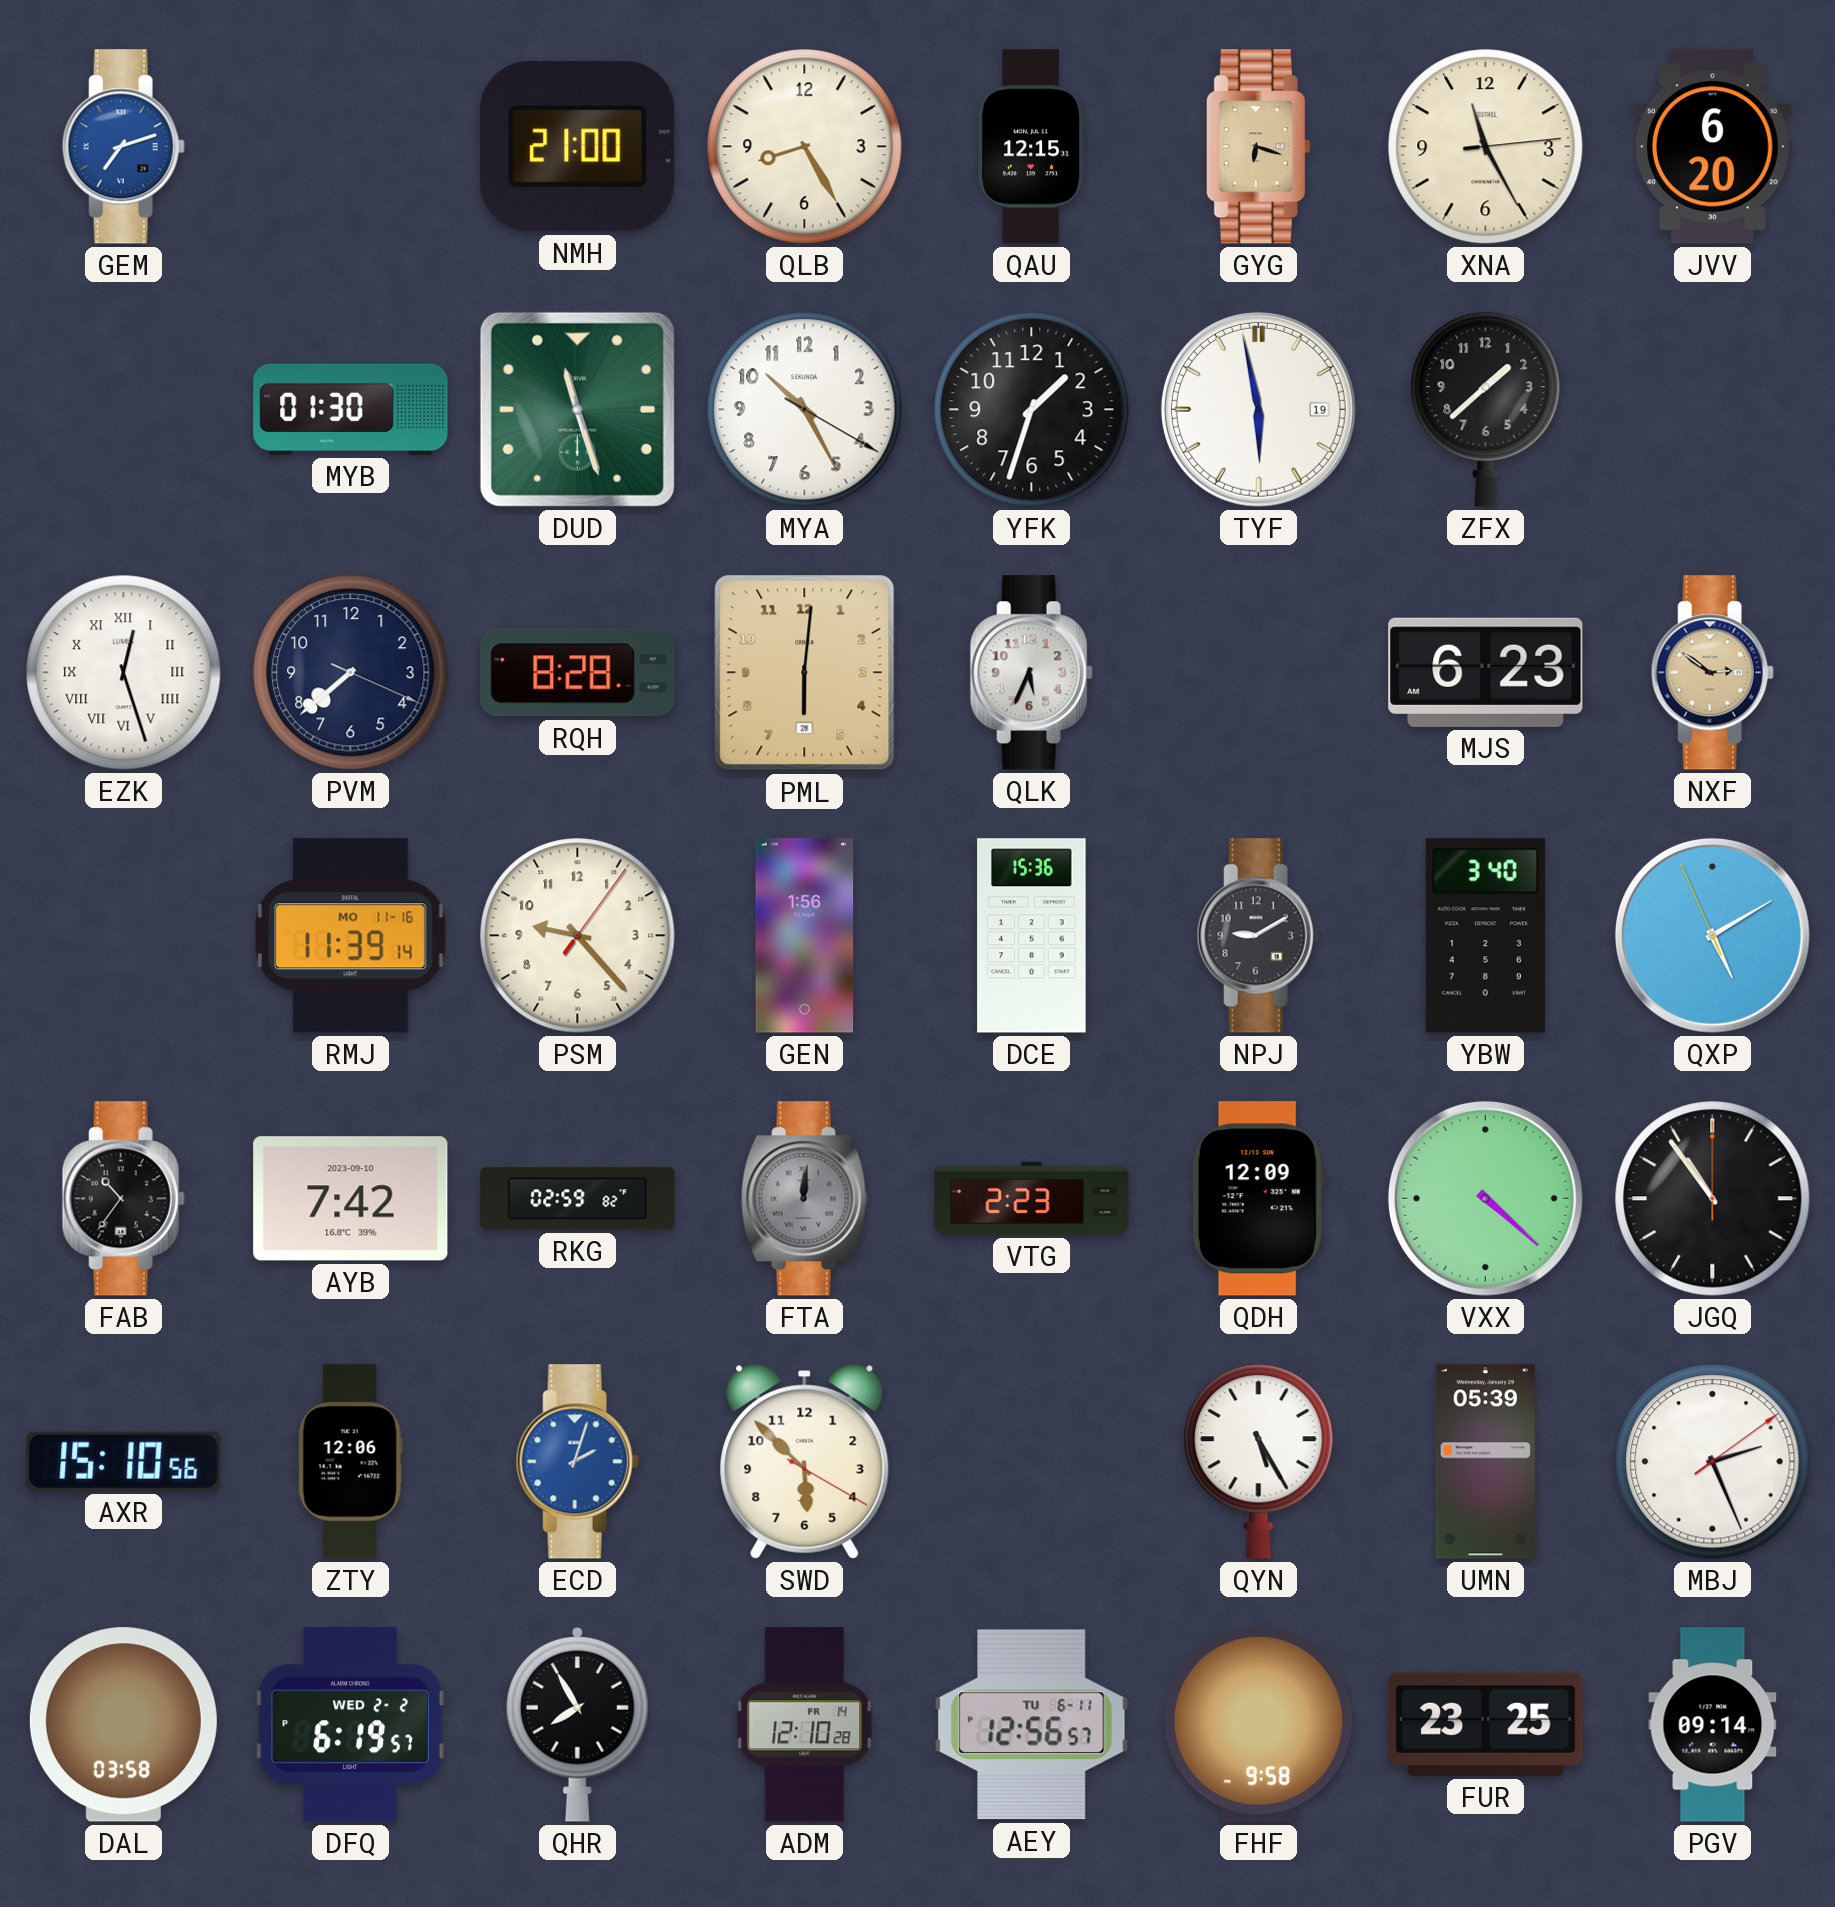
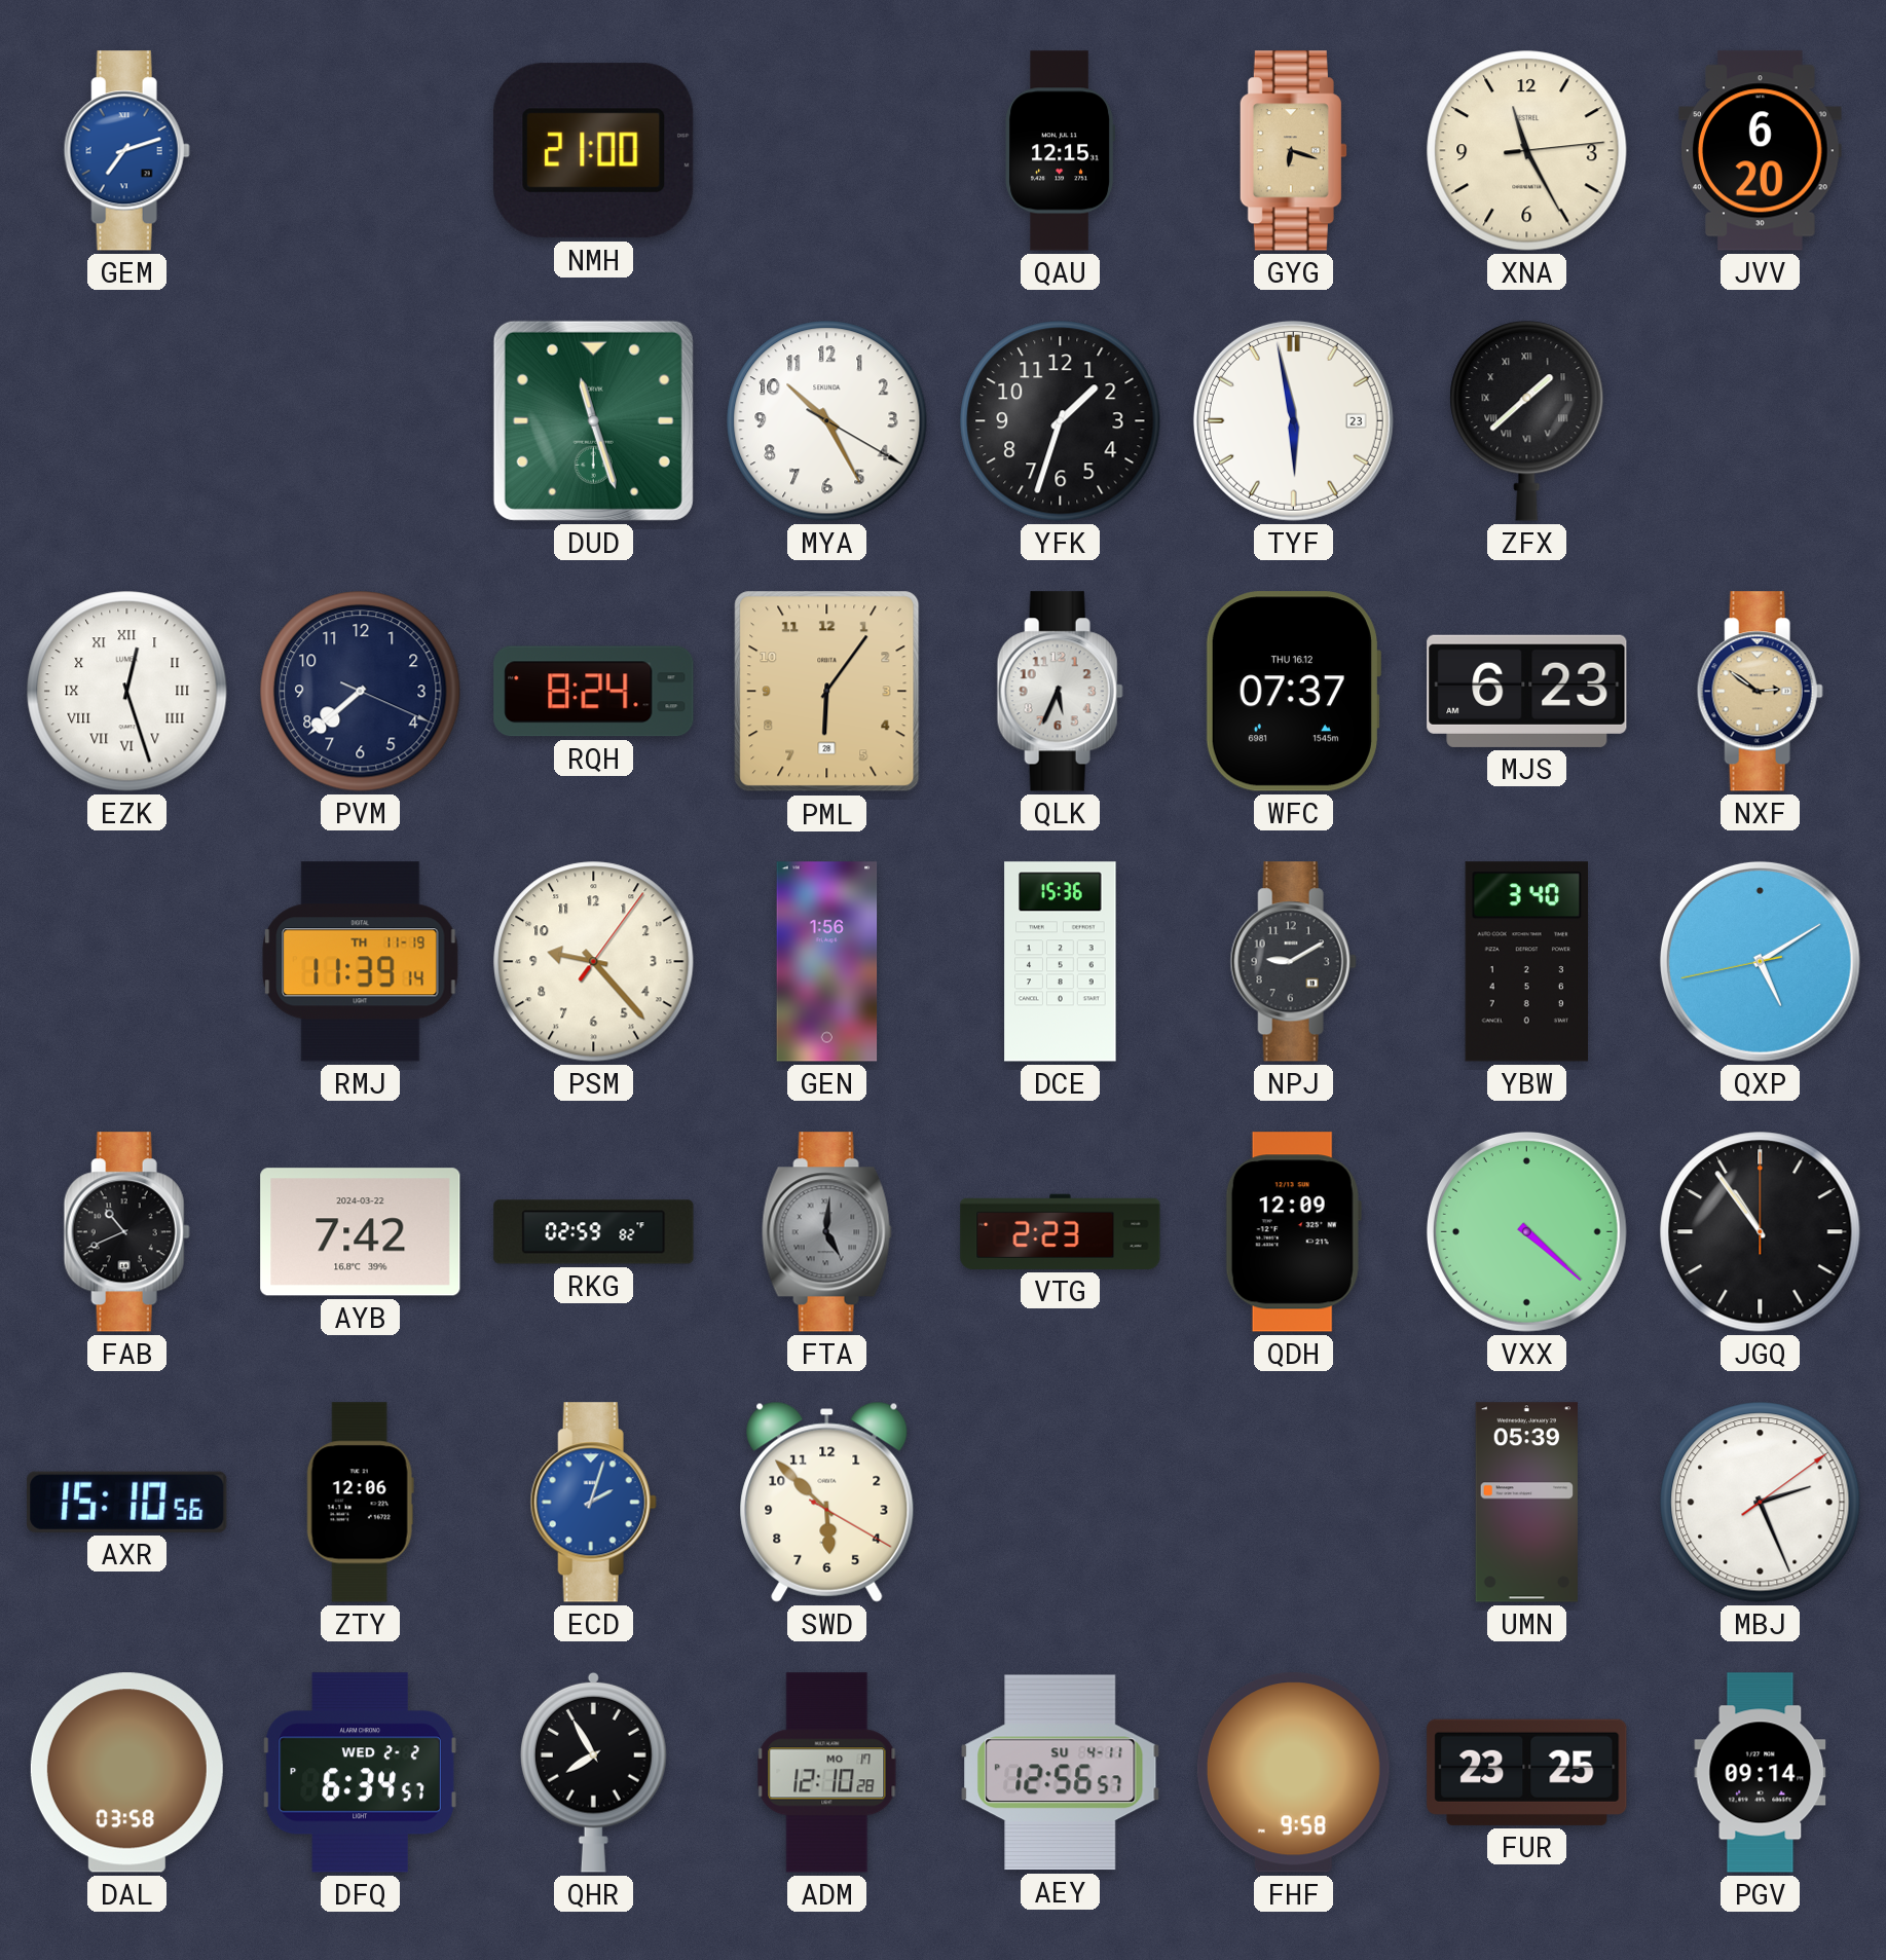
QLB: 8:25 -> none (805, 147)
MYB: 01:30 -> none (351, 409)
TYF date: 19 -> 23 (1293, 420)
ZFX numerals: Arabic -> Roman (1527, 421)
RQH: 8:28 -> 8:24 (594, 692)
PML: 6:01 -> 6:06 (827, 692)
WFC: none -> 07:37 (1293, 692)
RMJ date: MO 11-16 -> TH 11-19 (361, 962)
QXP: 5:09:56 -> 5:09:43 (1760, 961)
FAB: 10:36 -> 10:41 (126, 1232)
AYB date: 2023-09-10 -> 2024-03-22 (361, 1232)
FTA: 12:01 -> 5:01 (826, 1232)
QYN: 5:25 -> none (1259, 1462)
DFQ: 6:19 -> 6:34 (360, 1773)
ADM date: FR 14 -> MO 17 (827, 1773)
AEY date: TU 6-11 -> SU 4-11 (1061, 1773)
